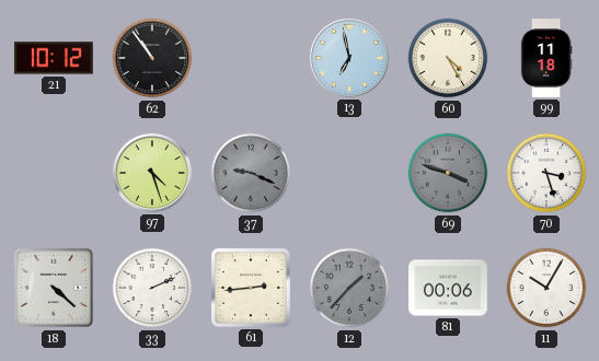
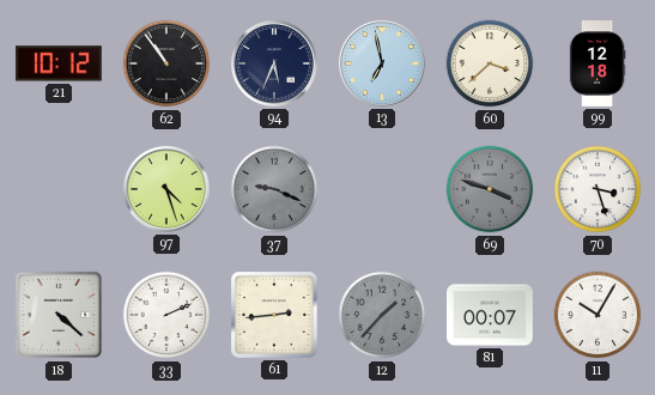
94: none -> 5:34 (274, 63)
60: 4:25 -> 3:38 (490, 63)
99: 11:18 -> 12:18 (598, 65)
81: 00:06 -> 00:07 (491, 315)
